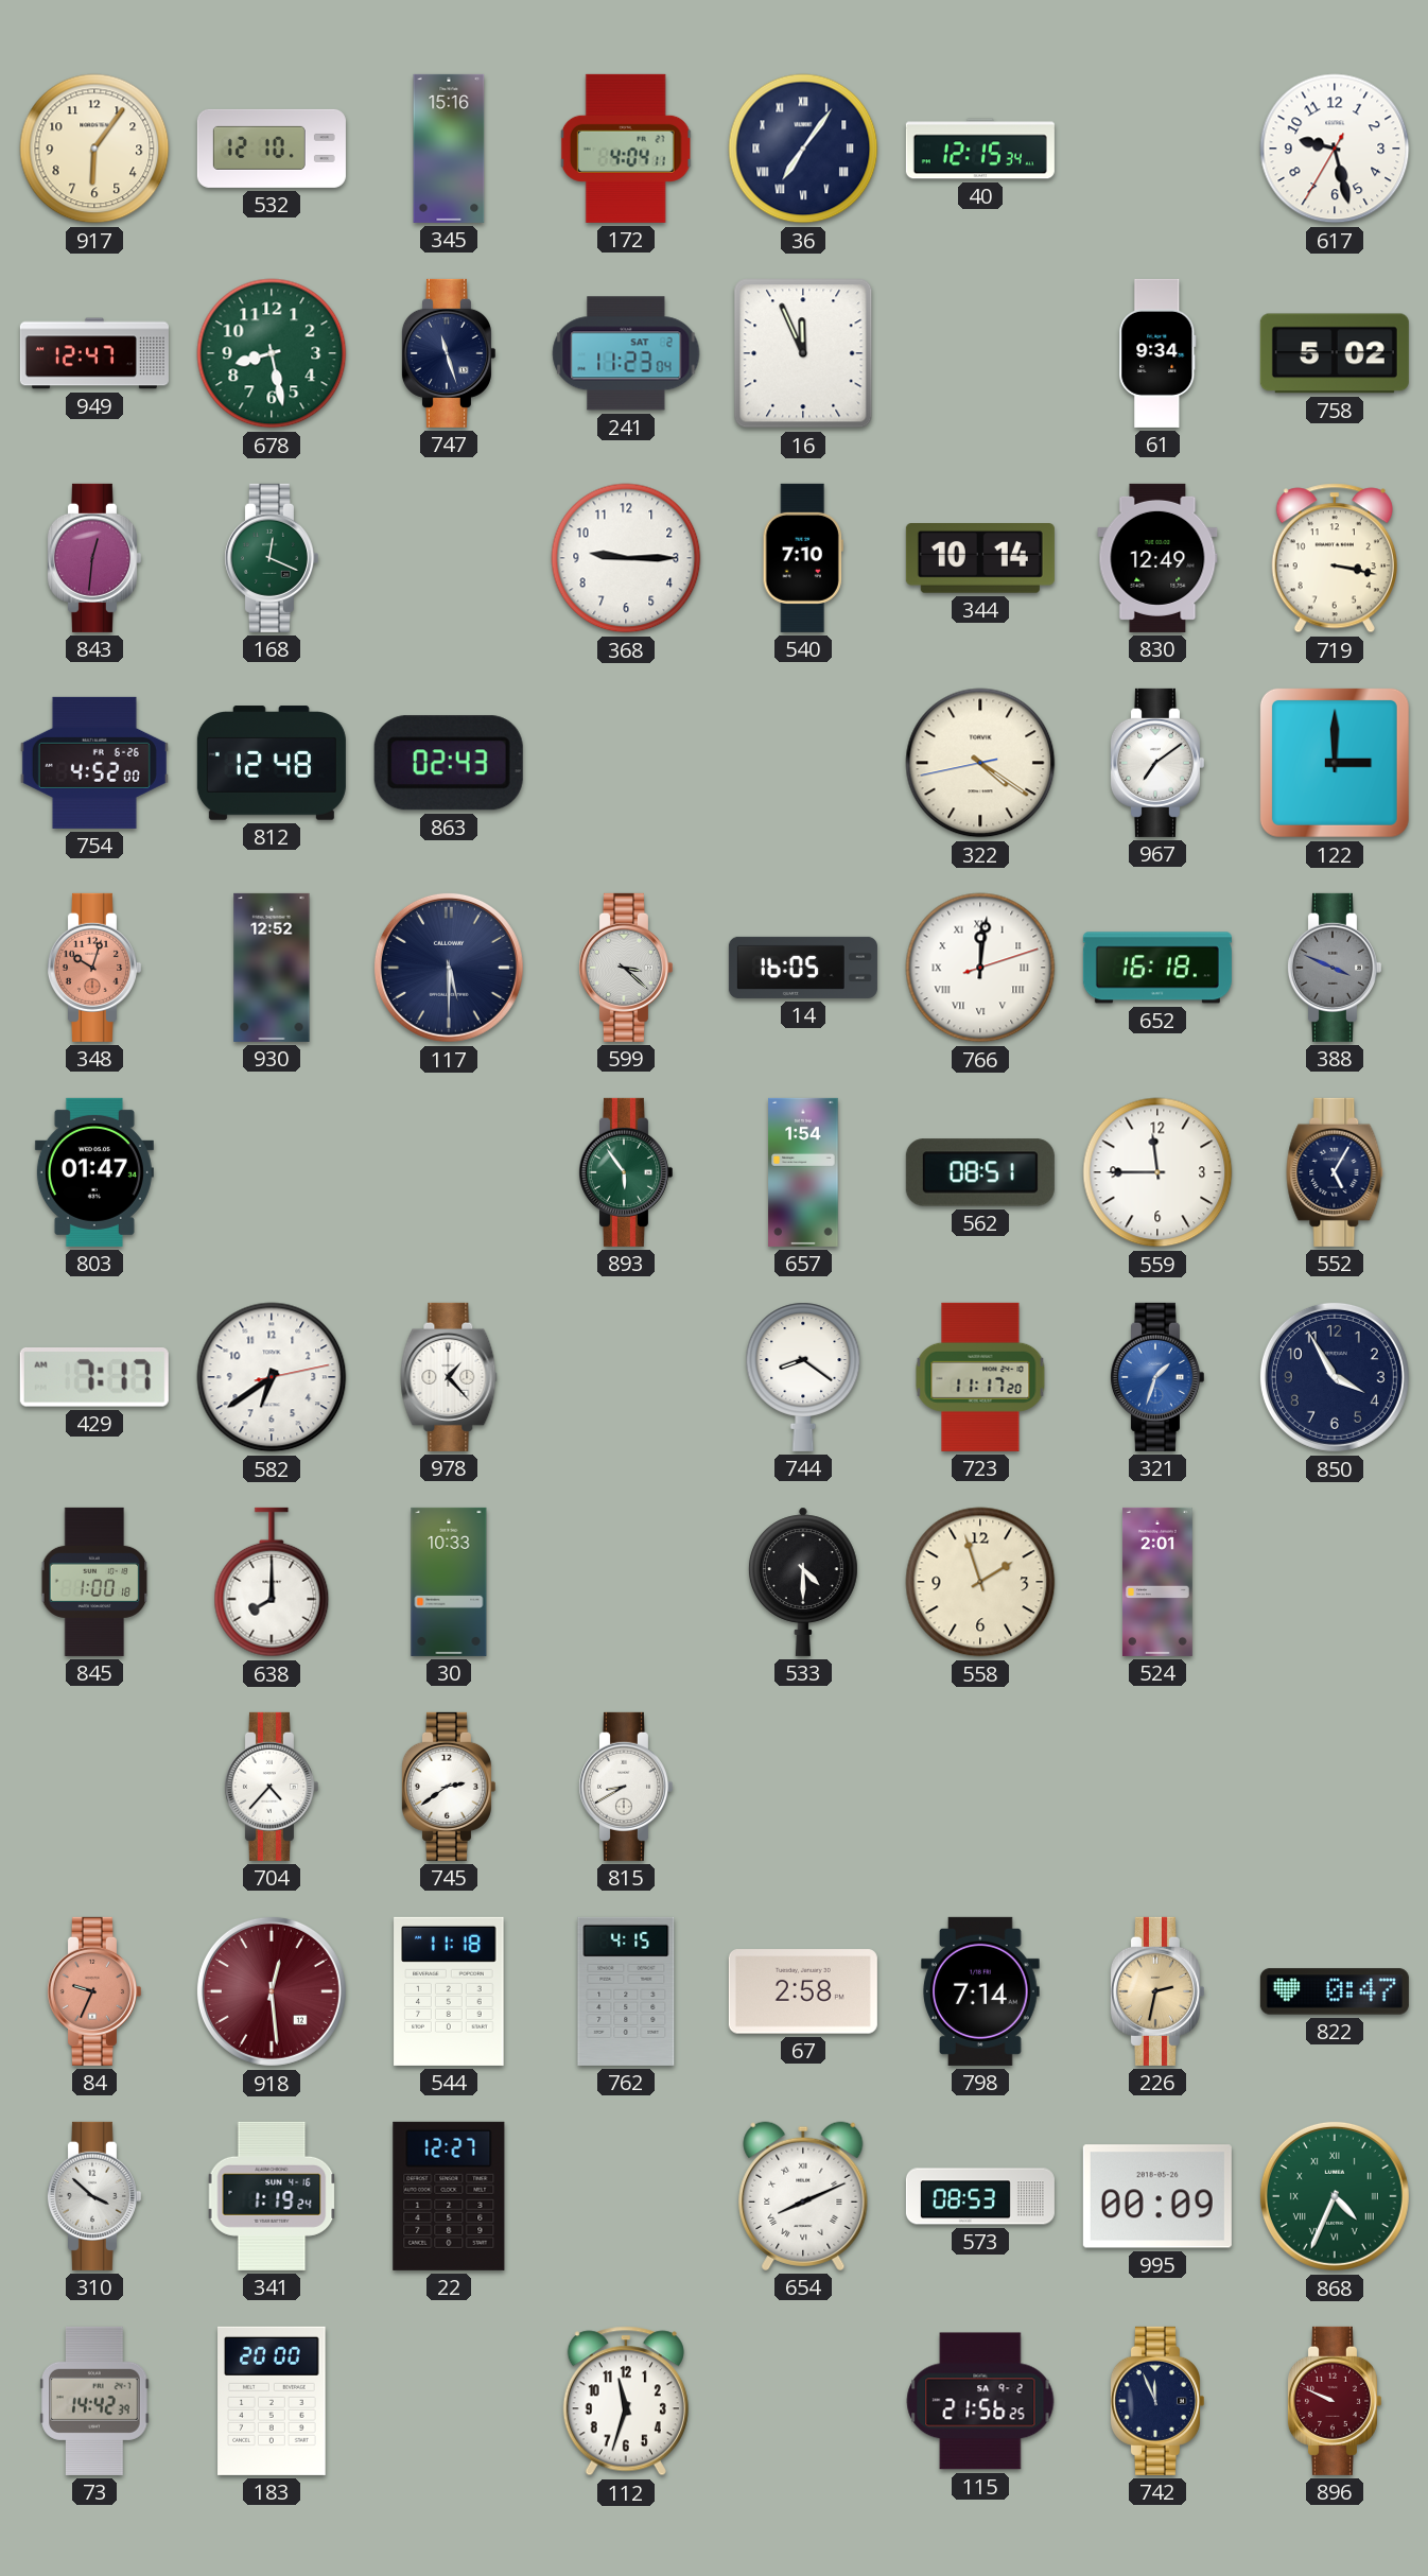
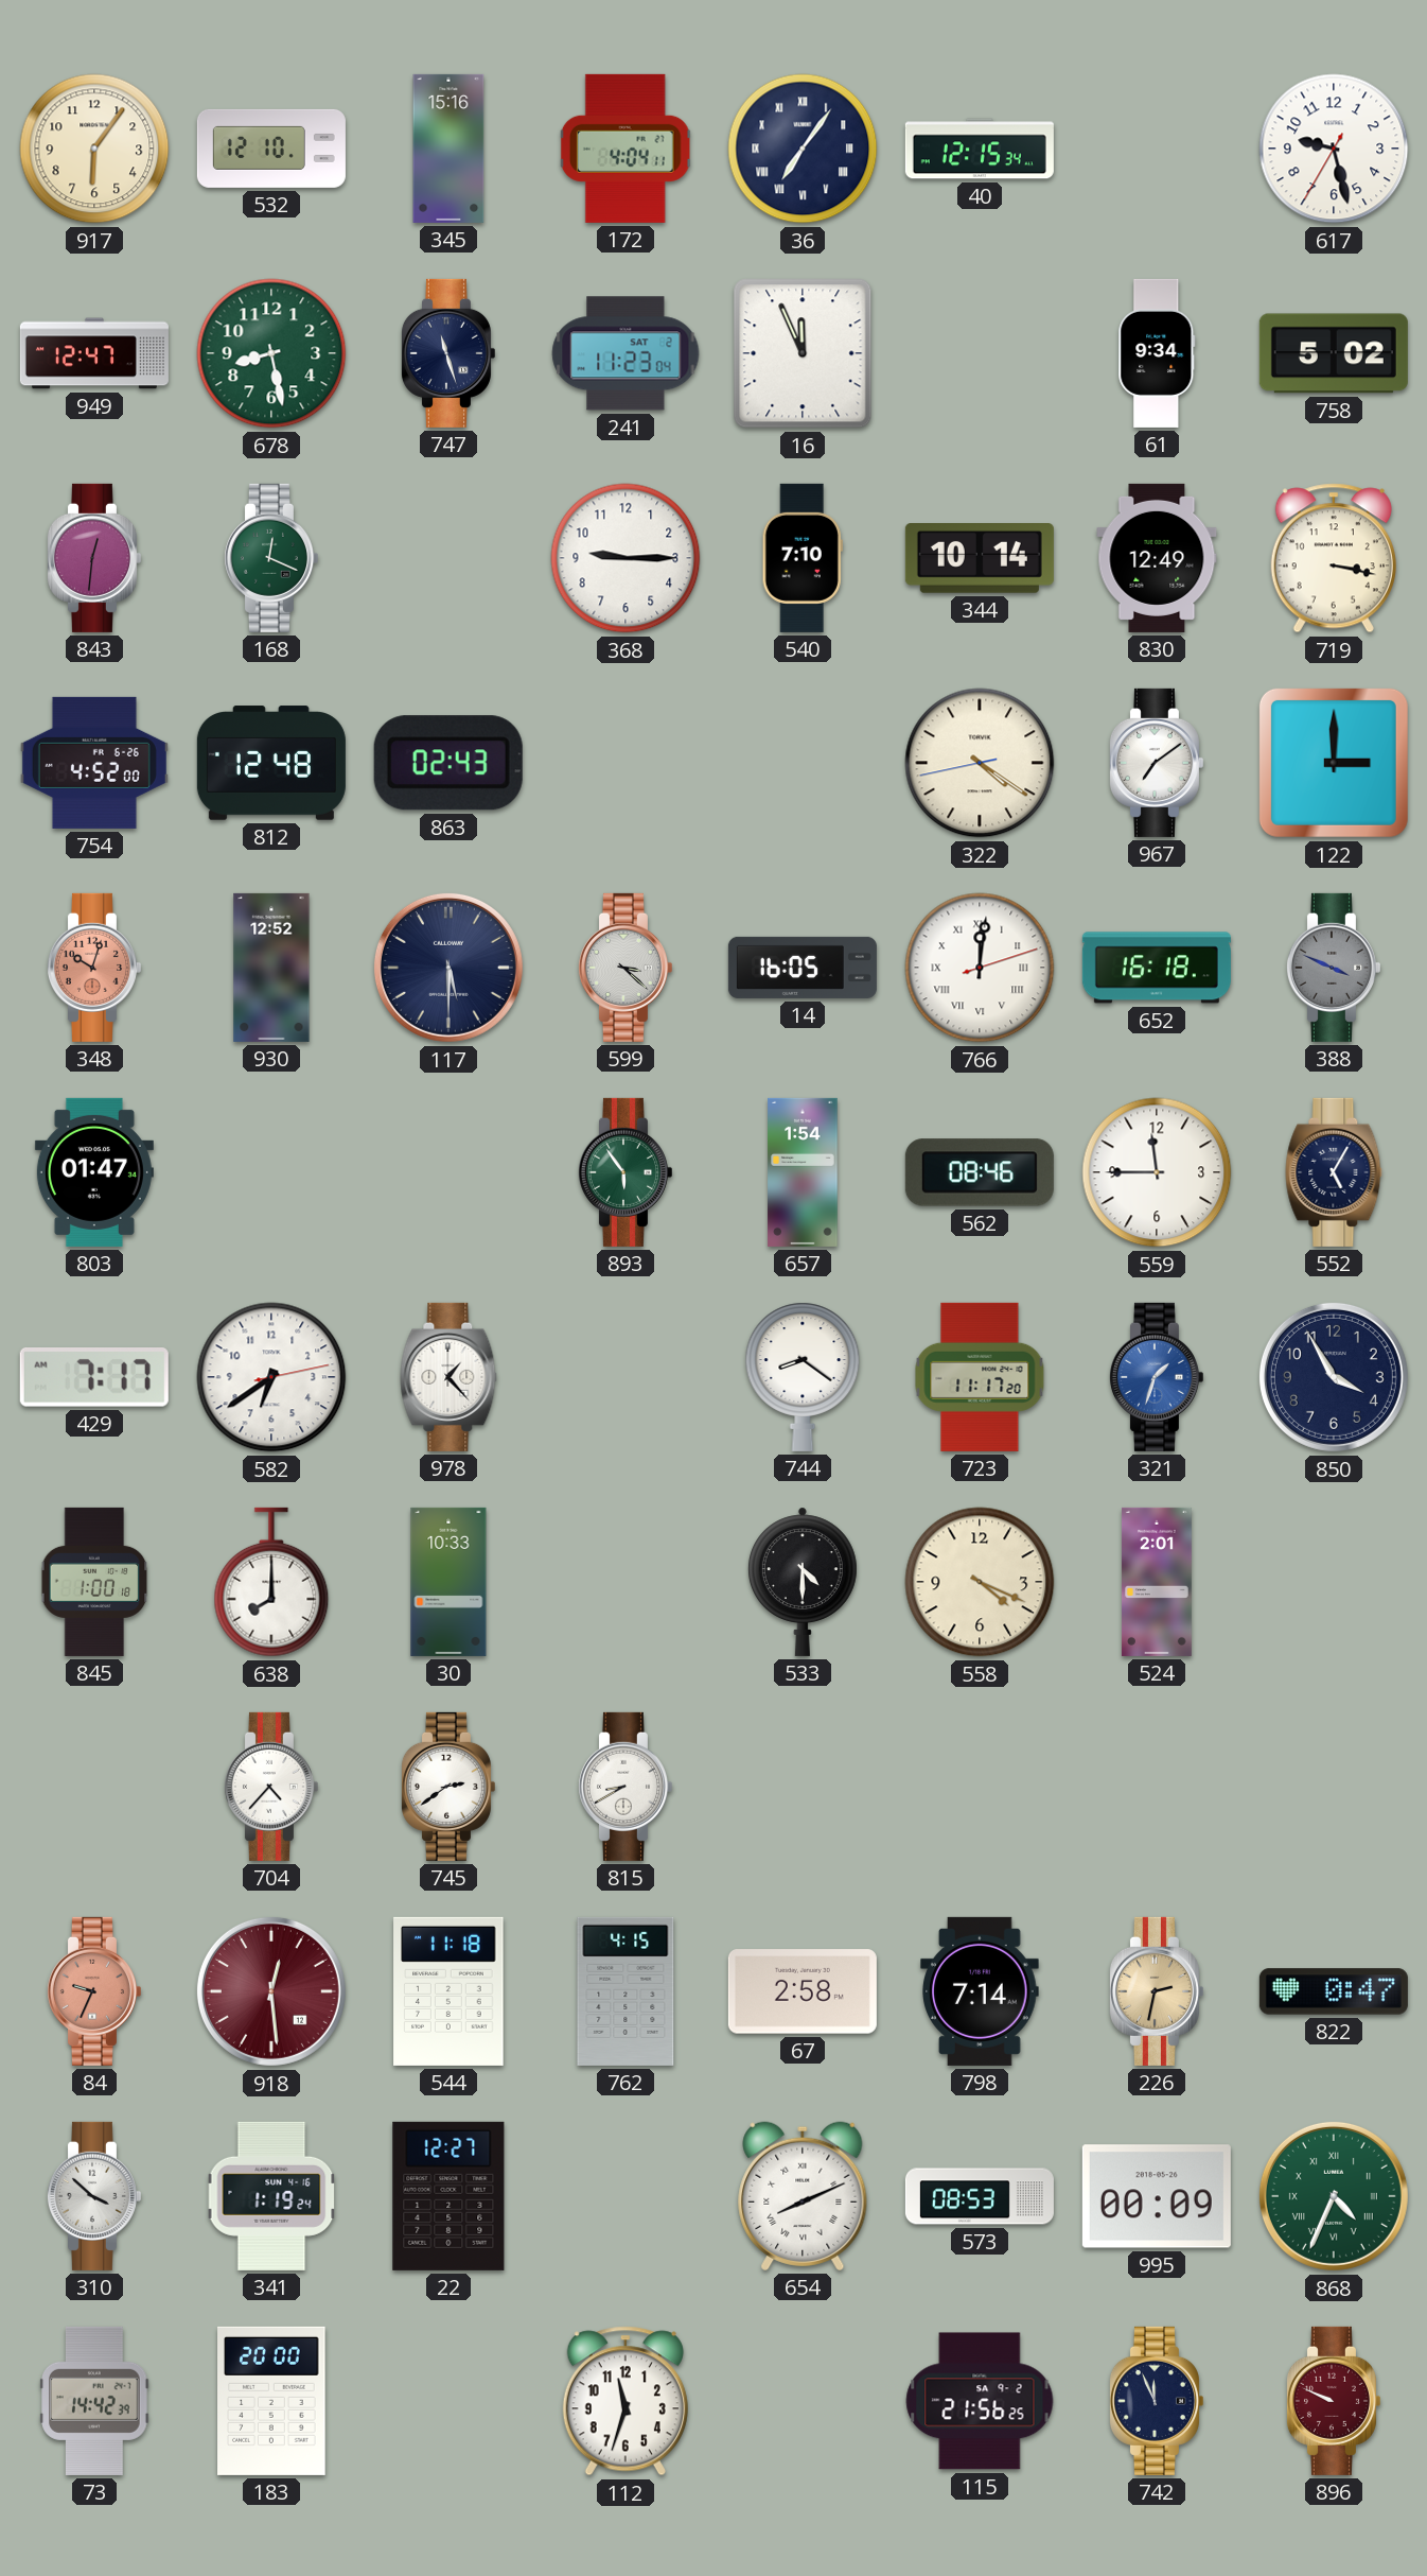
562: 08:51 -> 08:46 (980, 1172)
558: 1:57 -> 4:19 (980, 1582)
